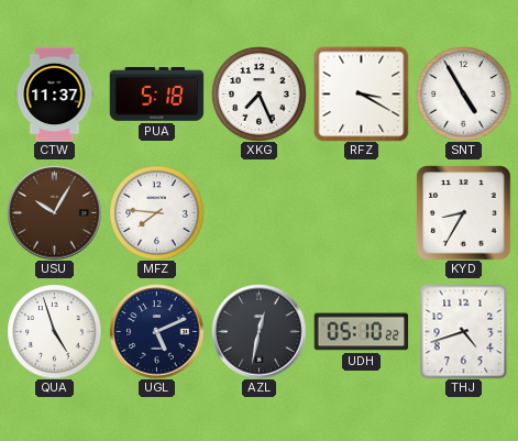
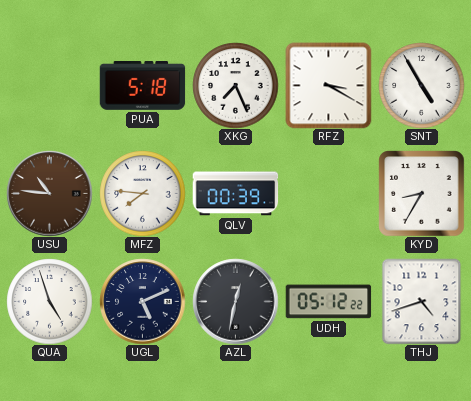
CTW: 11:37 -> none (55, 93)
USU: 10:05 -> 10:46 (49, 193)
QLV: none -> 00:39 (235, 194)
UDH: 05:10 -> 05:12 (328, 302)
